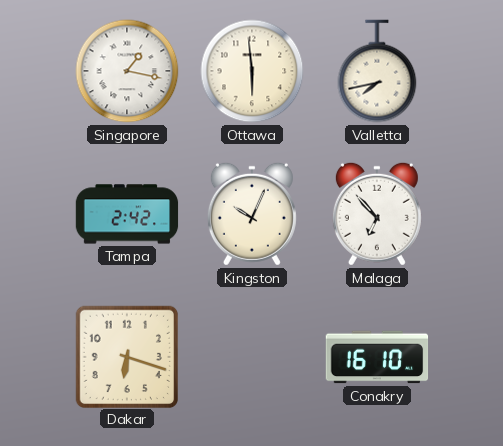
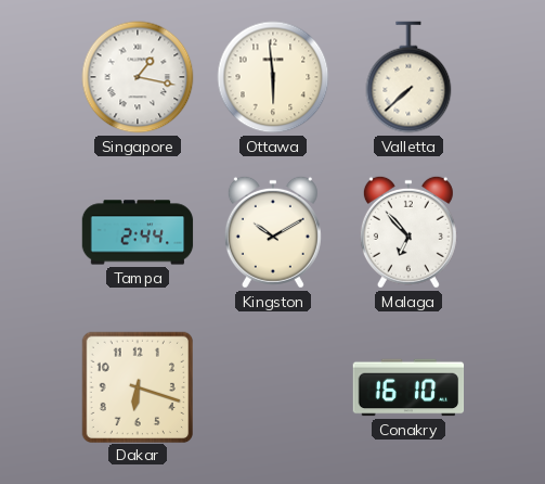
Valletta: 7:43 -> 7:38 (408, 77)
Tampa: 2:42 -> 2:44 (138, 232)
Kingston: 10:04 -> 10:10 (273, 232)
